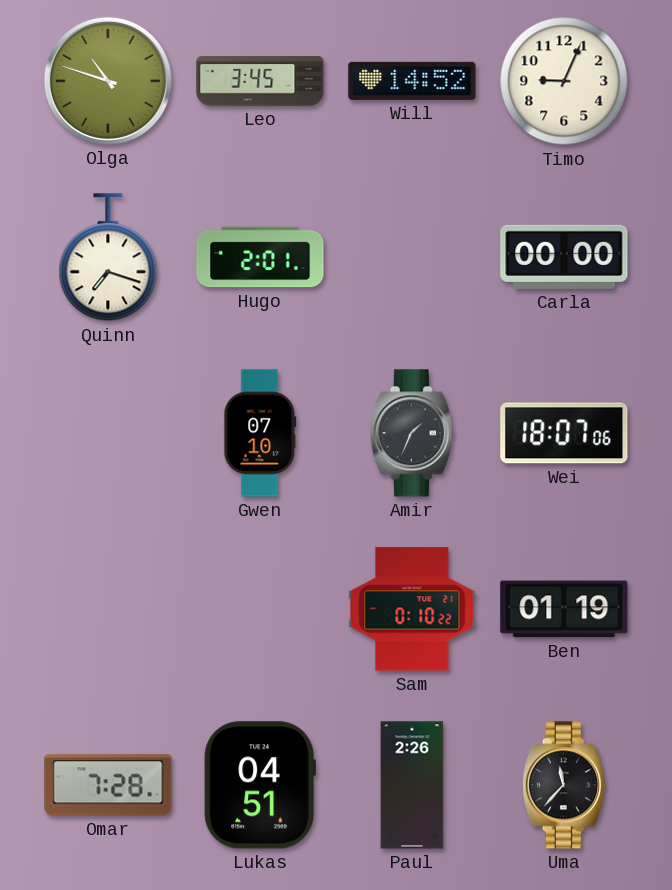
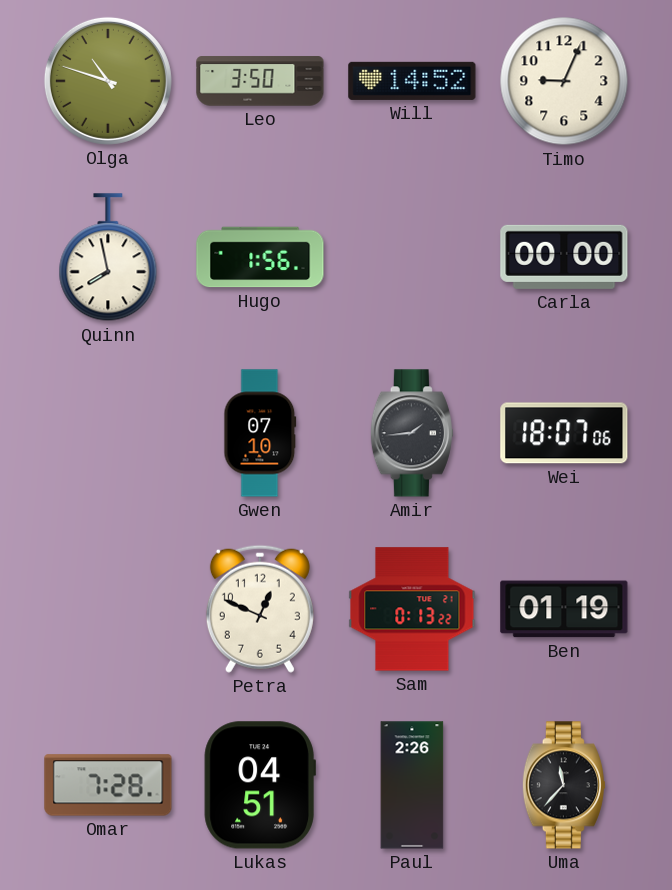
Leo: 3:45 -> 3:50 (260, 81)
Quinn: 7:18 -> 7:58 (108, 258)
Hugo: 2:01 -> 1:56 (260, 257)
Amir: 1:34 -> 1:44 (412, 433)
Petra: none -> 12:49 (260, 609)
Sam: 0:10 -> 0:13 (412, 609)
